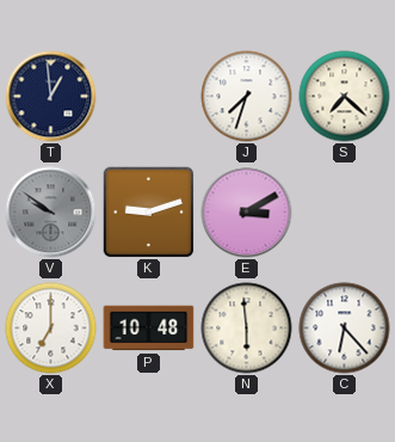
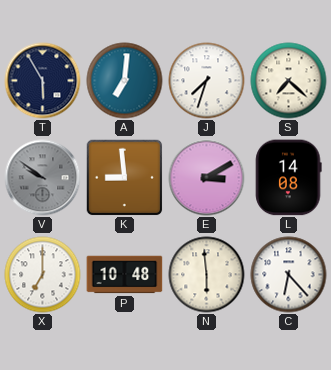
T: 12:59 -> 5:55 (43, 81)
A: none -> 7:01 (125, 81)
K: 9:12 -> 8:59 (124, 177)
L: none -> 14:08 (289, 178)
